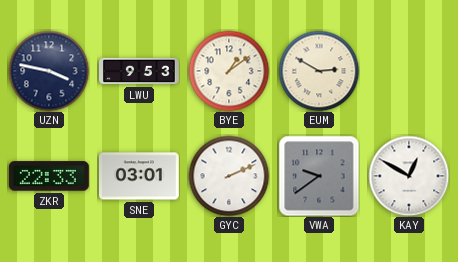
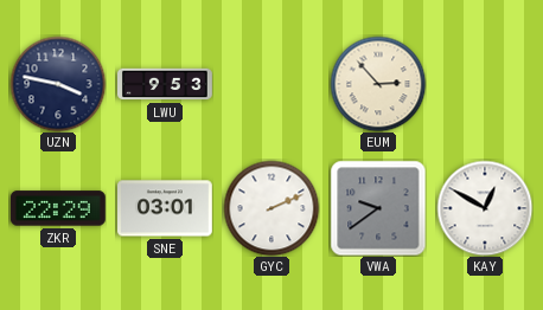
BYE: 1:09 -> none (229, 71)
EUM: 2:50 -> 2:53 (378, 84)
ZKR: 22:33 -> 22:29 (58, 208)
